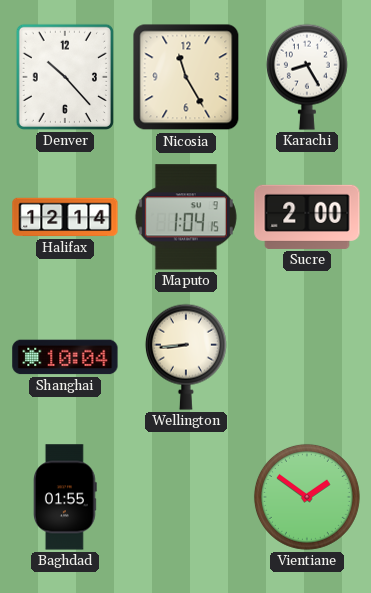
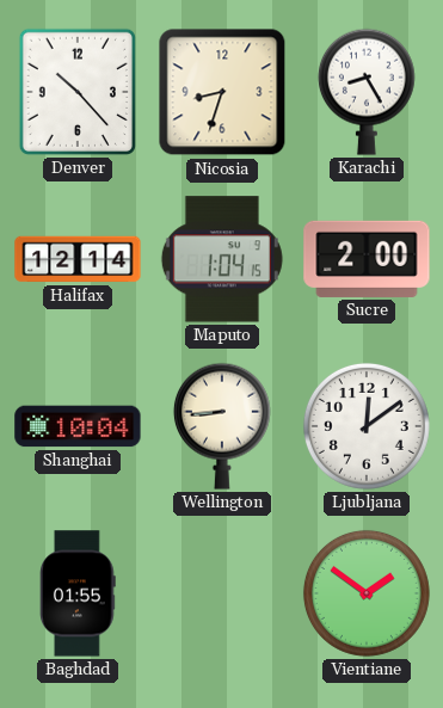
Nicosia: 11:25 -> 8:33 (222, 92)
Ljubljana: none -> 12:09 (367, 426)
